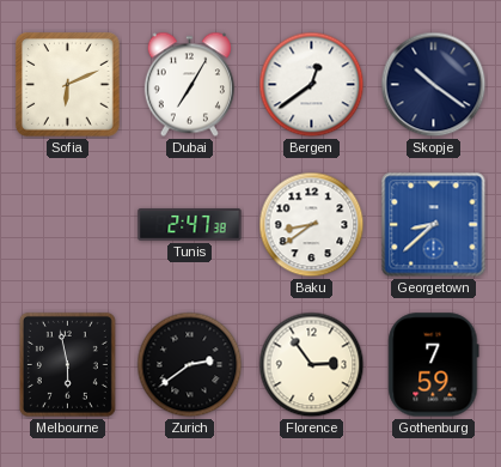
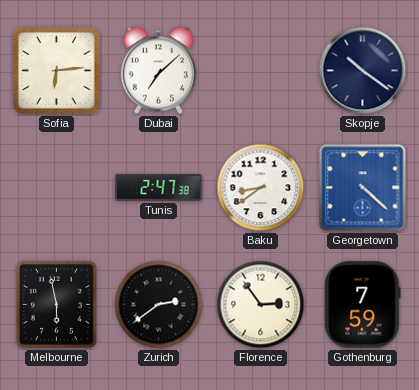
Sofia: 6:11 -> 6:14 (57, 71)
Dubai: 7:05 -> 7:08 (158, 71)
Bergen: 12:39 -> none (312, 85)
Georgetown: 8:38 -> 4:22 (363, 188)
